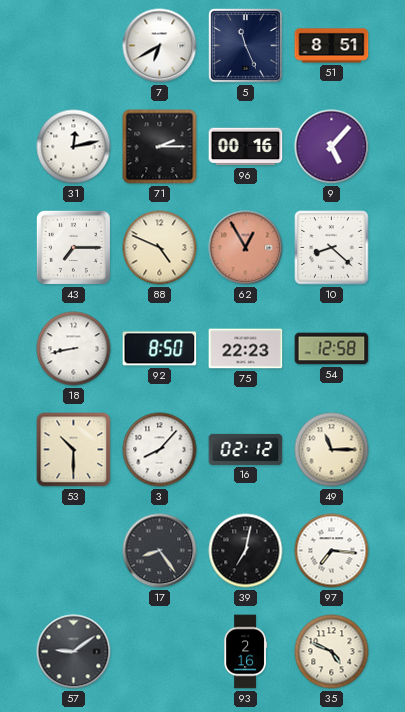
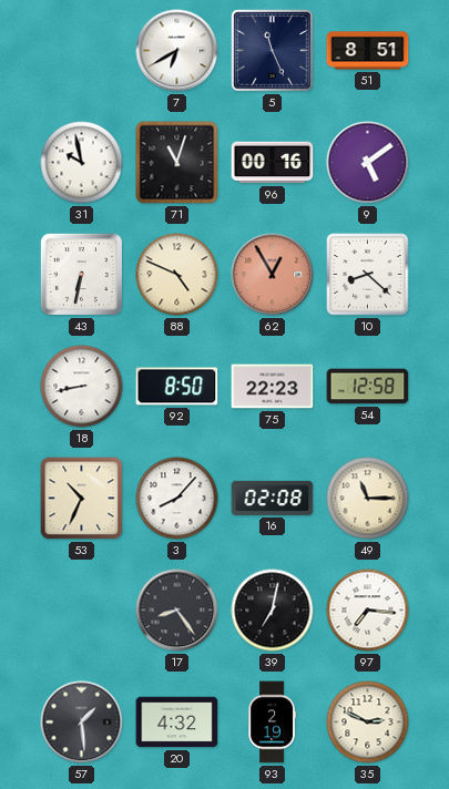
31: 12:13 -> 9:58 (82, 163)
71: 2:15 -> 11:03 (177, 163)
9: 5:07 -> 5:09 (368, 163)
43: 7:15 -> 6:32 (81, 274)
53: 10:30 -> 10:34 (82, 499)
16: 02:12 -> 02:08 (273, 498)
57: 9:09 -> 1:29 (82, 723)
20: none -> 4:32 (177, 723)
93: 2:16 -> 2:19 (272, 723)
35: 4:49 -> 2:49 (368, 723)
